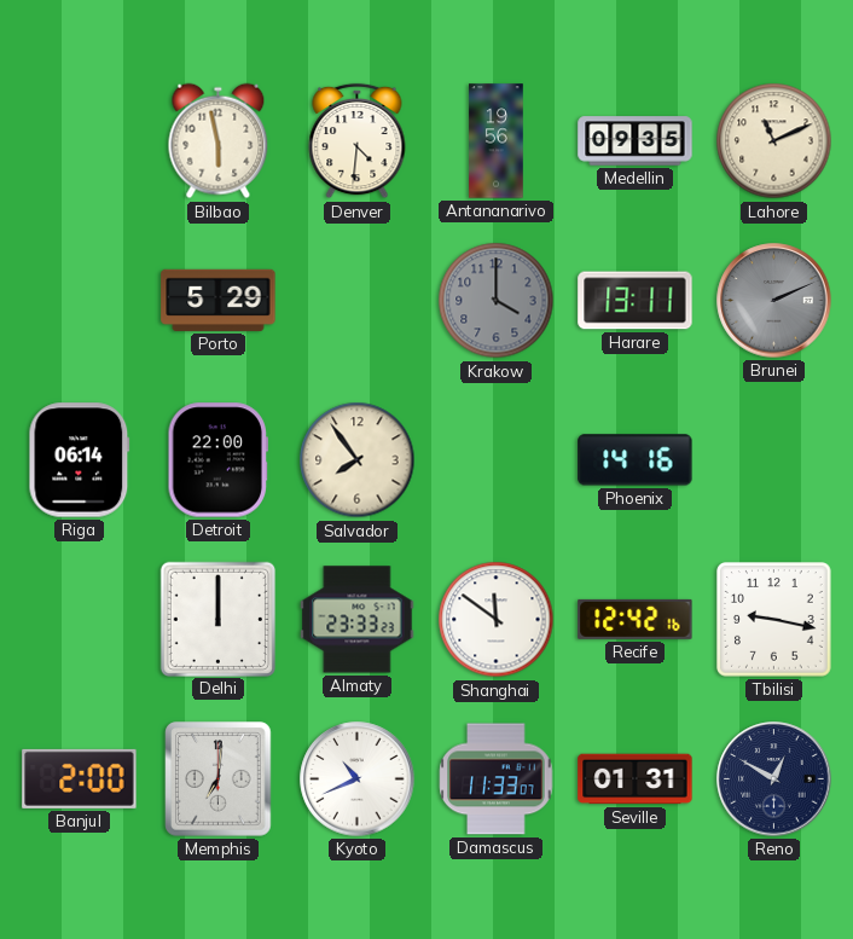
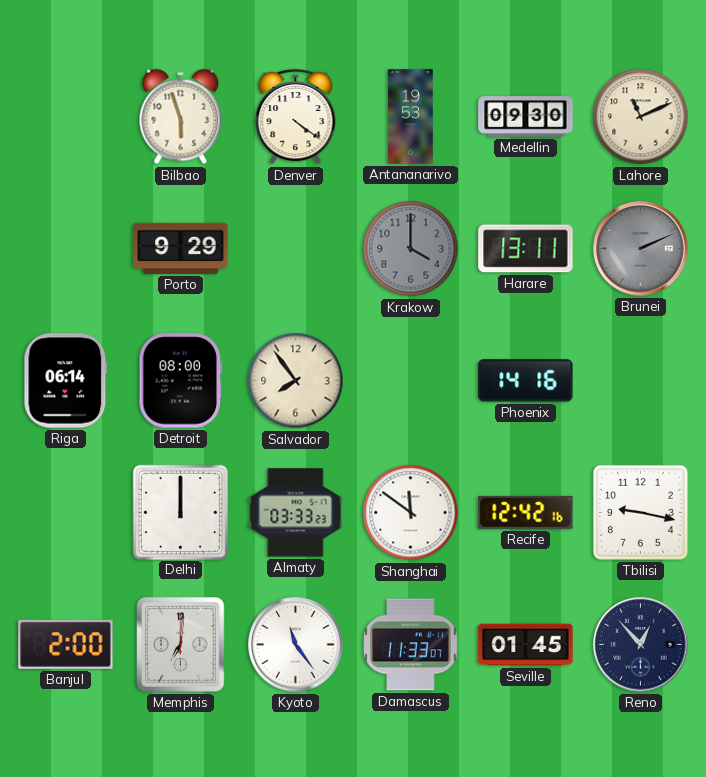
Bilbao: 5:58 -> 5:57 (181, 117)
Denver: 4:31 -> 4:21 (296, 117)
Antananarivo: 19:56 -> 19:53 (411, 117)
Medellin: 09:35 -> 09:30 (526, 117)
Porto: 5:29 -> 9:29 (181, 248)
Detroit: 22:00 -> 08:00 (180, 381)
Almaty: 23:33 -> 03:33 (296, 513)
Kyoto: 10:41 -> 11:24 (296, 645)
Seville: 01:31 -> 01:45 (526, 645)
Reno: 12:50 -> 12:53 (641, 645)
